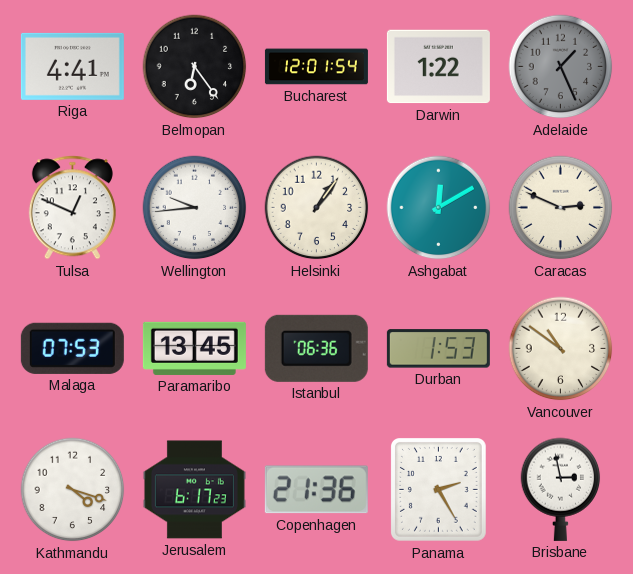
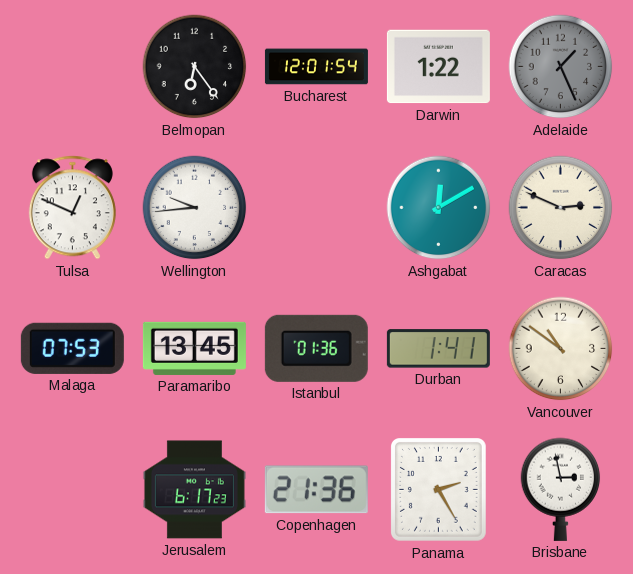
Riga: 4:41 -> none (72, 66)
Helsinki: 1:06 -> none (317, 208)
Istanbul: 06:36 -> 01:36 (316, 348)
Durban: 1:53 -> 1:41 (438, 349)
Kathmandu: 4:18 -> none (73, 490)
